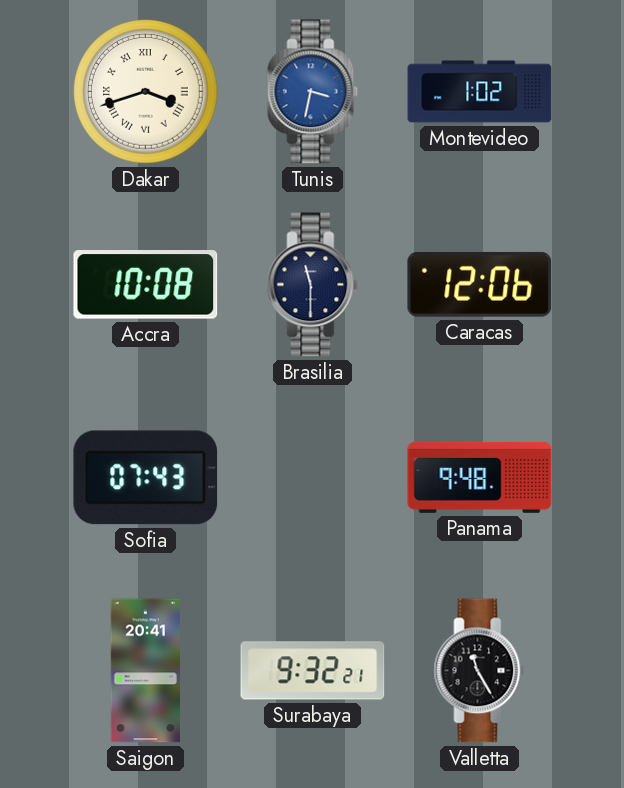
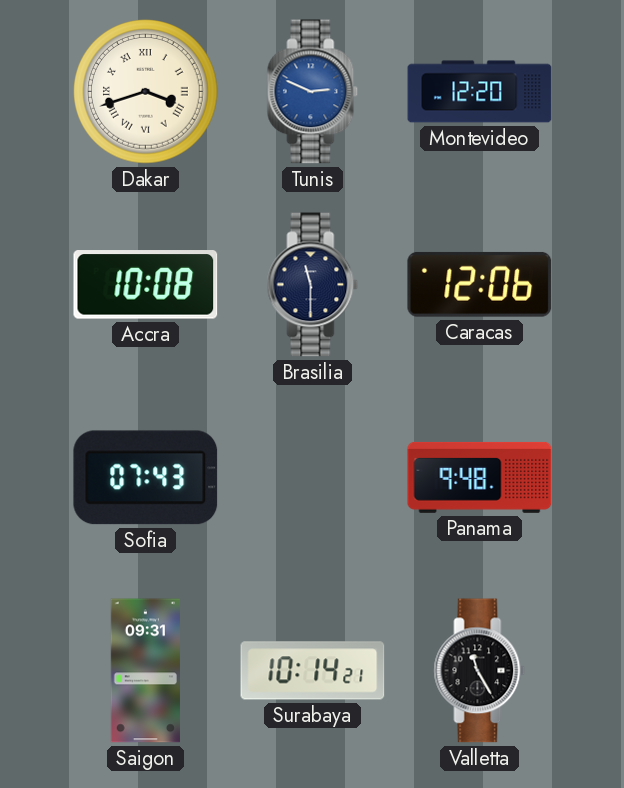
Tunis: 3:32 -> 2:49 (313, 92)
Montevideo: 1:02 -> 12:20 (480, 92)
Saigon: 20:41 -> 09:31 (145, 671)
Surabaya: 9:32 -> 10:14 (313, 671)
